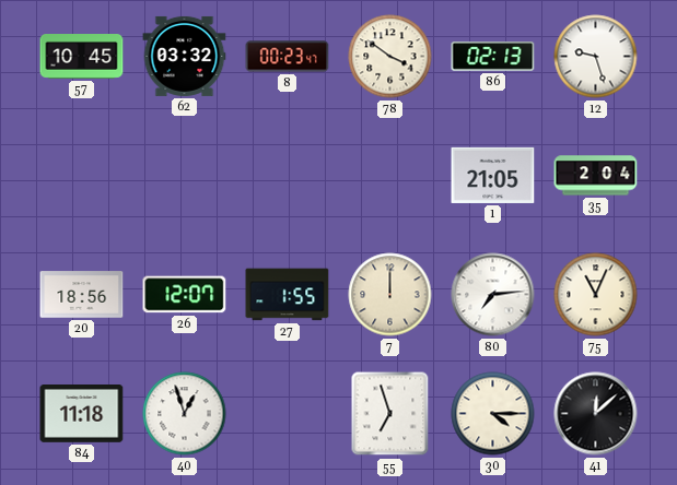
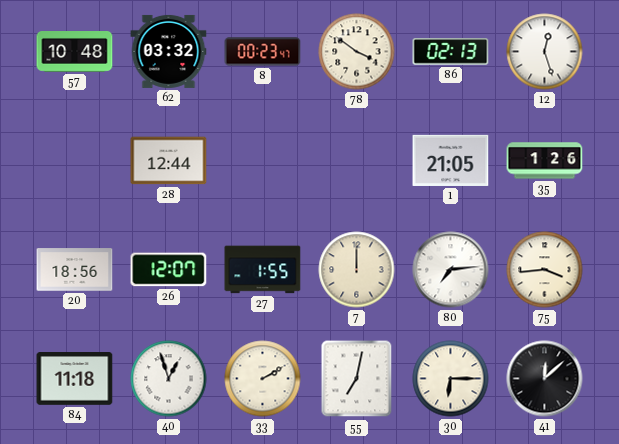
57: 10:45 -> 10:48 (75, 52)
12: 9:27 -> 12:27 (545, 52)
28: none -> 12:44 (169, 161)
35: 2:04 -> 1:26 (545, 161)
75: 11:04 -> 3:44 (545, 270)
33: none -> 2:10 (263, 379)
55: 6:57 -> 7:02 (357, 379)
30: 4:15 -> 6:15 (451, 379)
